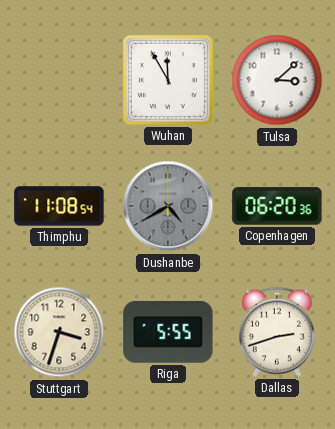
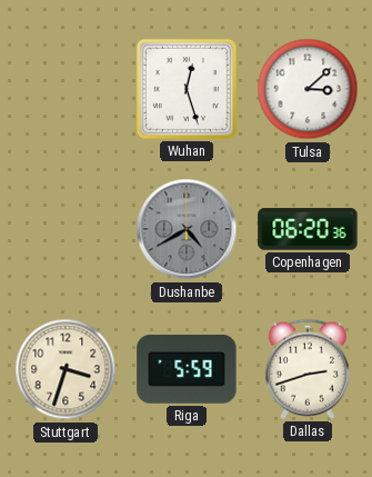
Wuhan: 11:55 -> 12:27 (187, 89)
Thimphu: 11:08 -> none (59, 206)
Riga: 5:55 -> 5:59 (187, 369)
